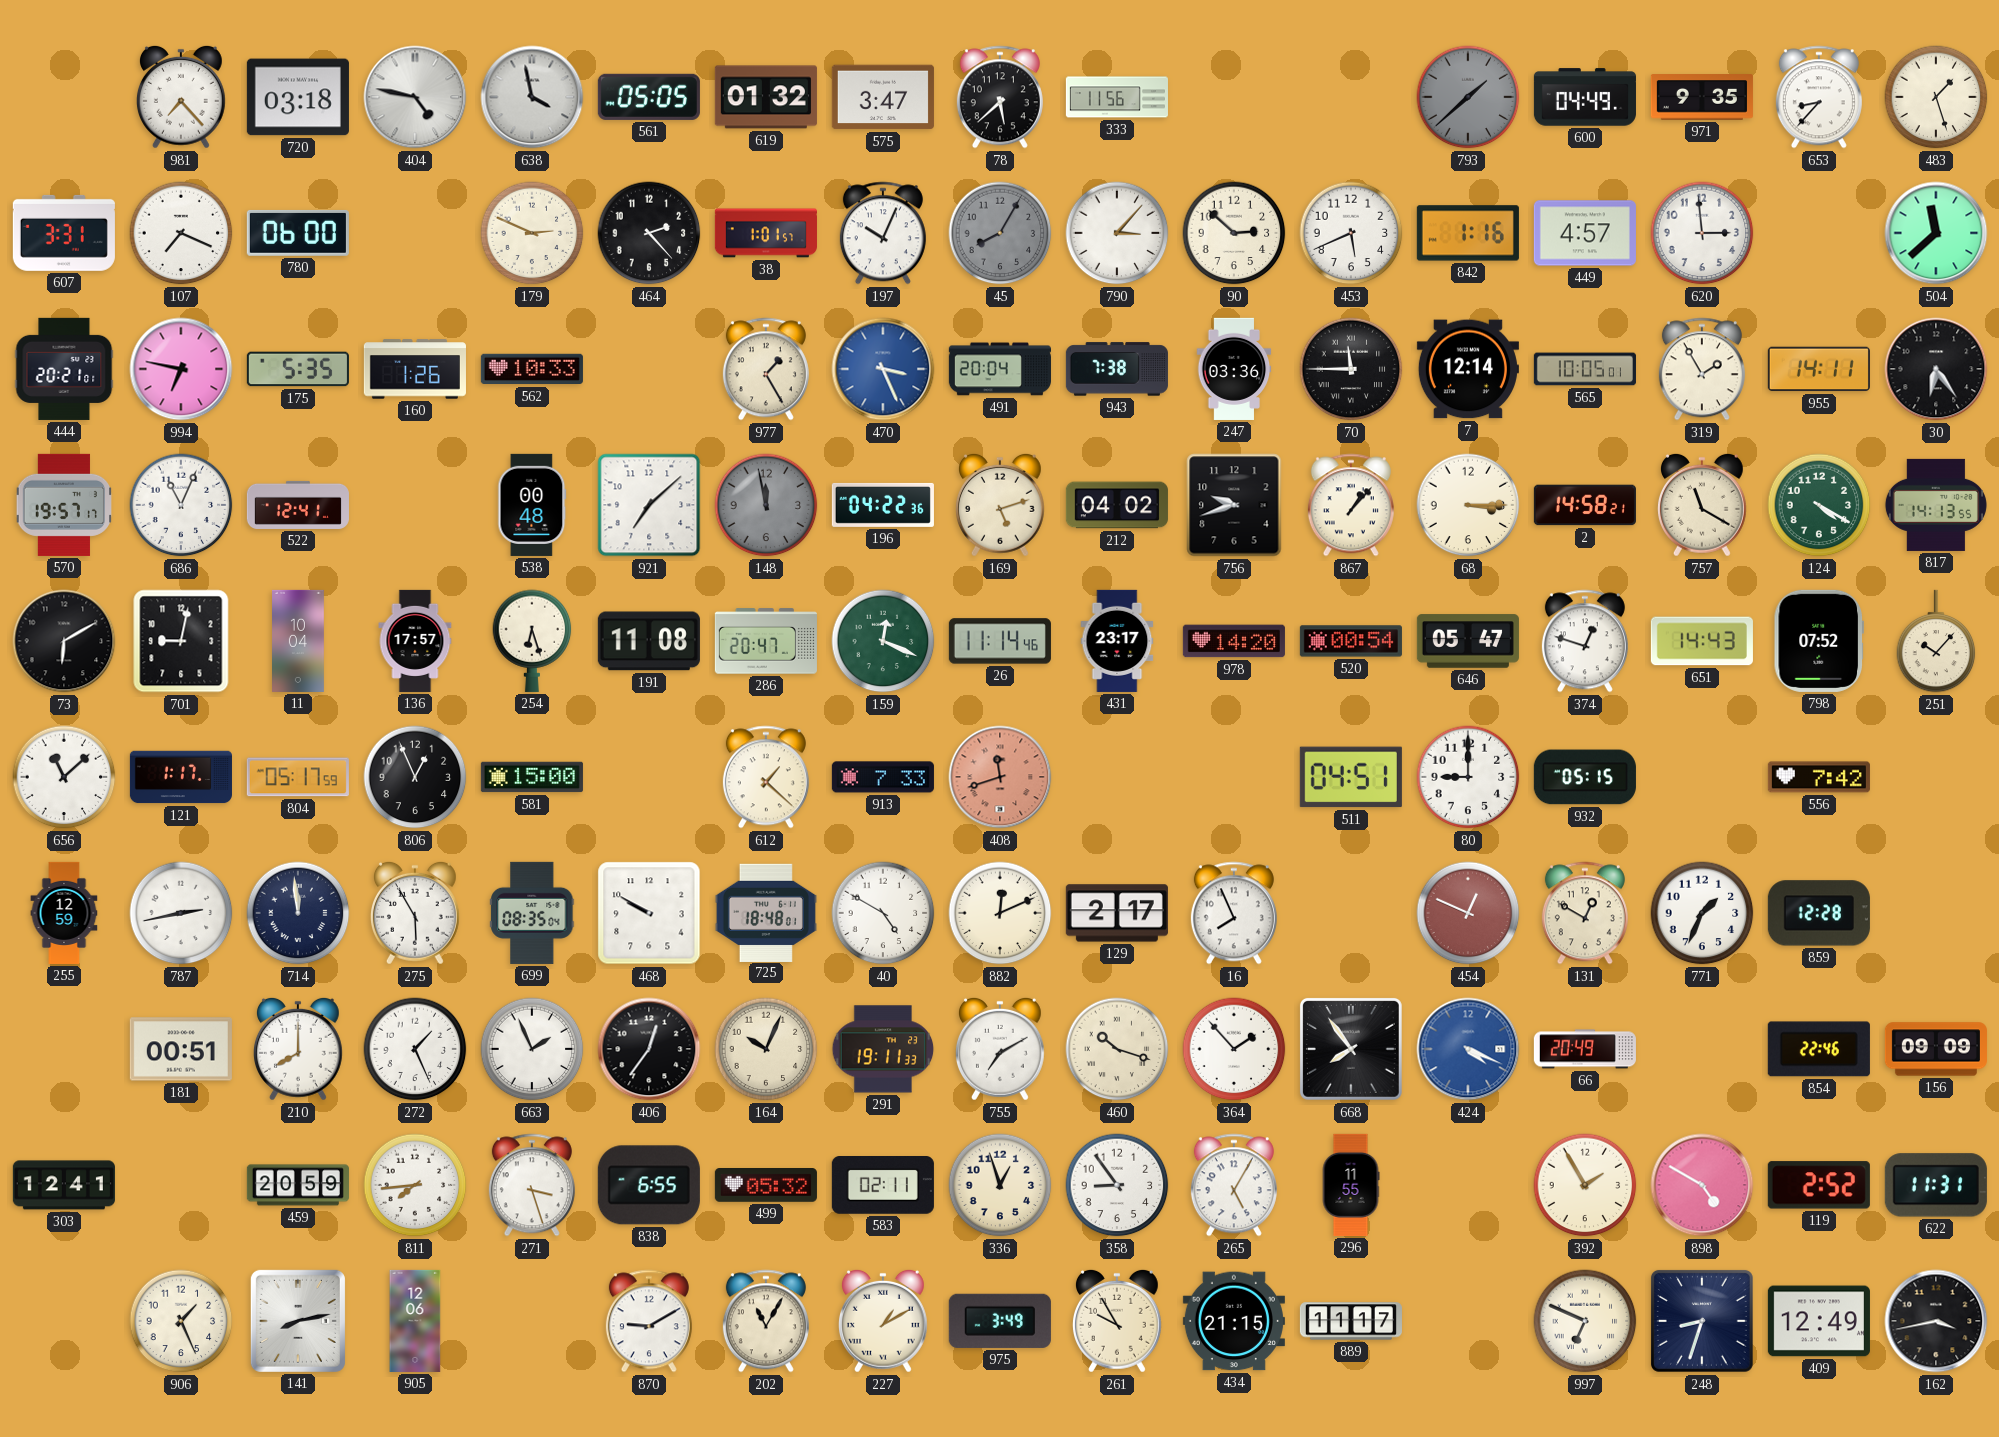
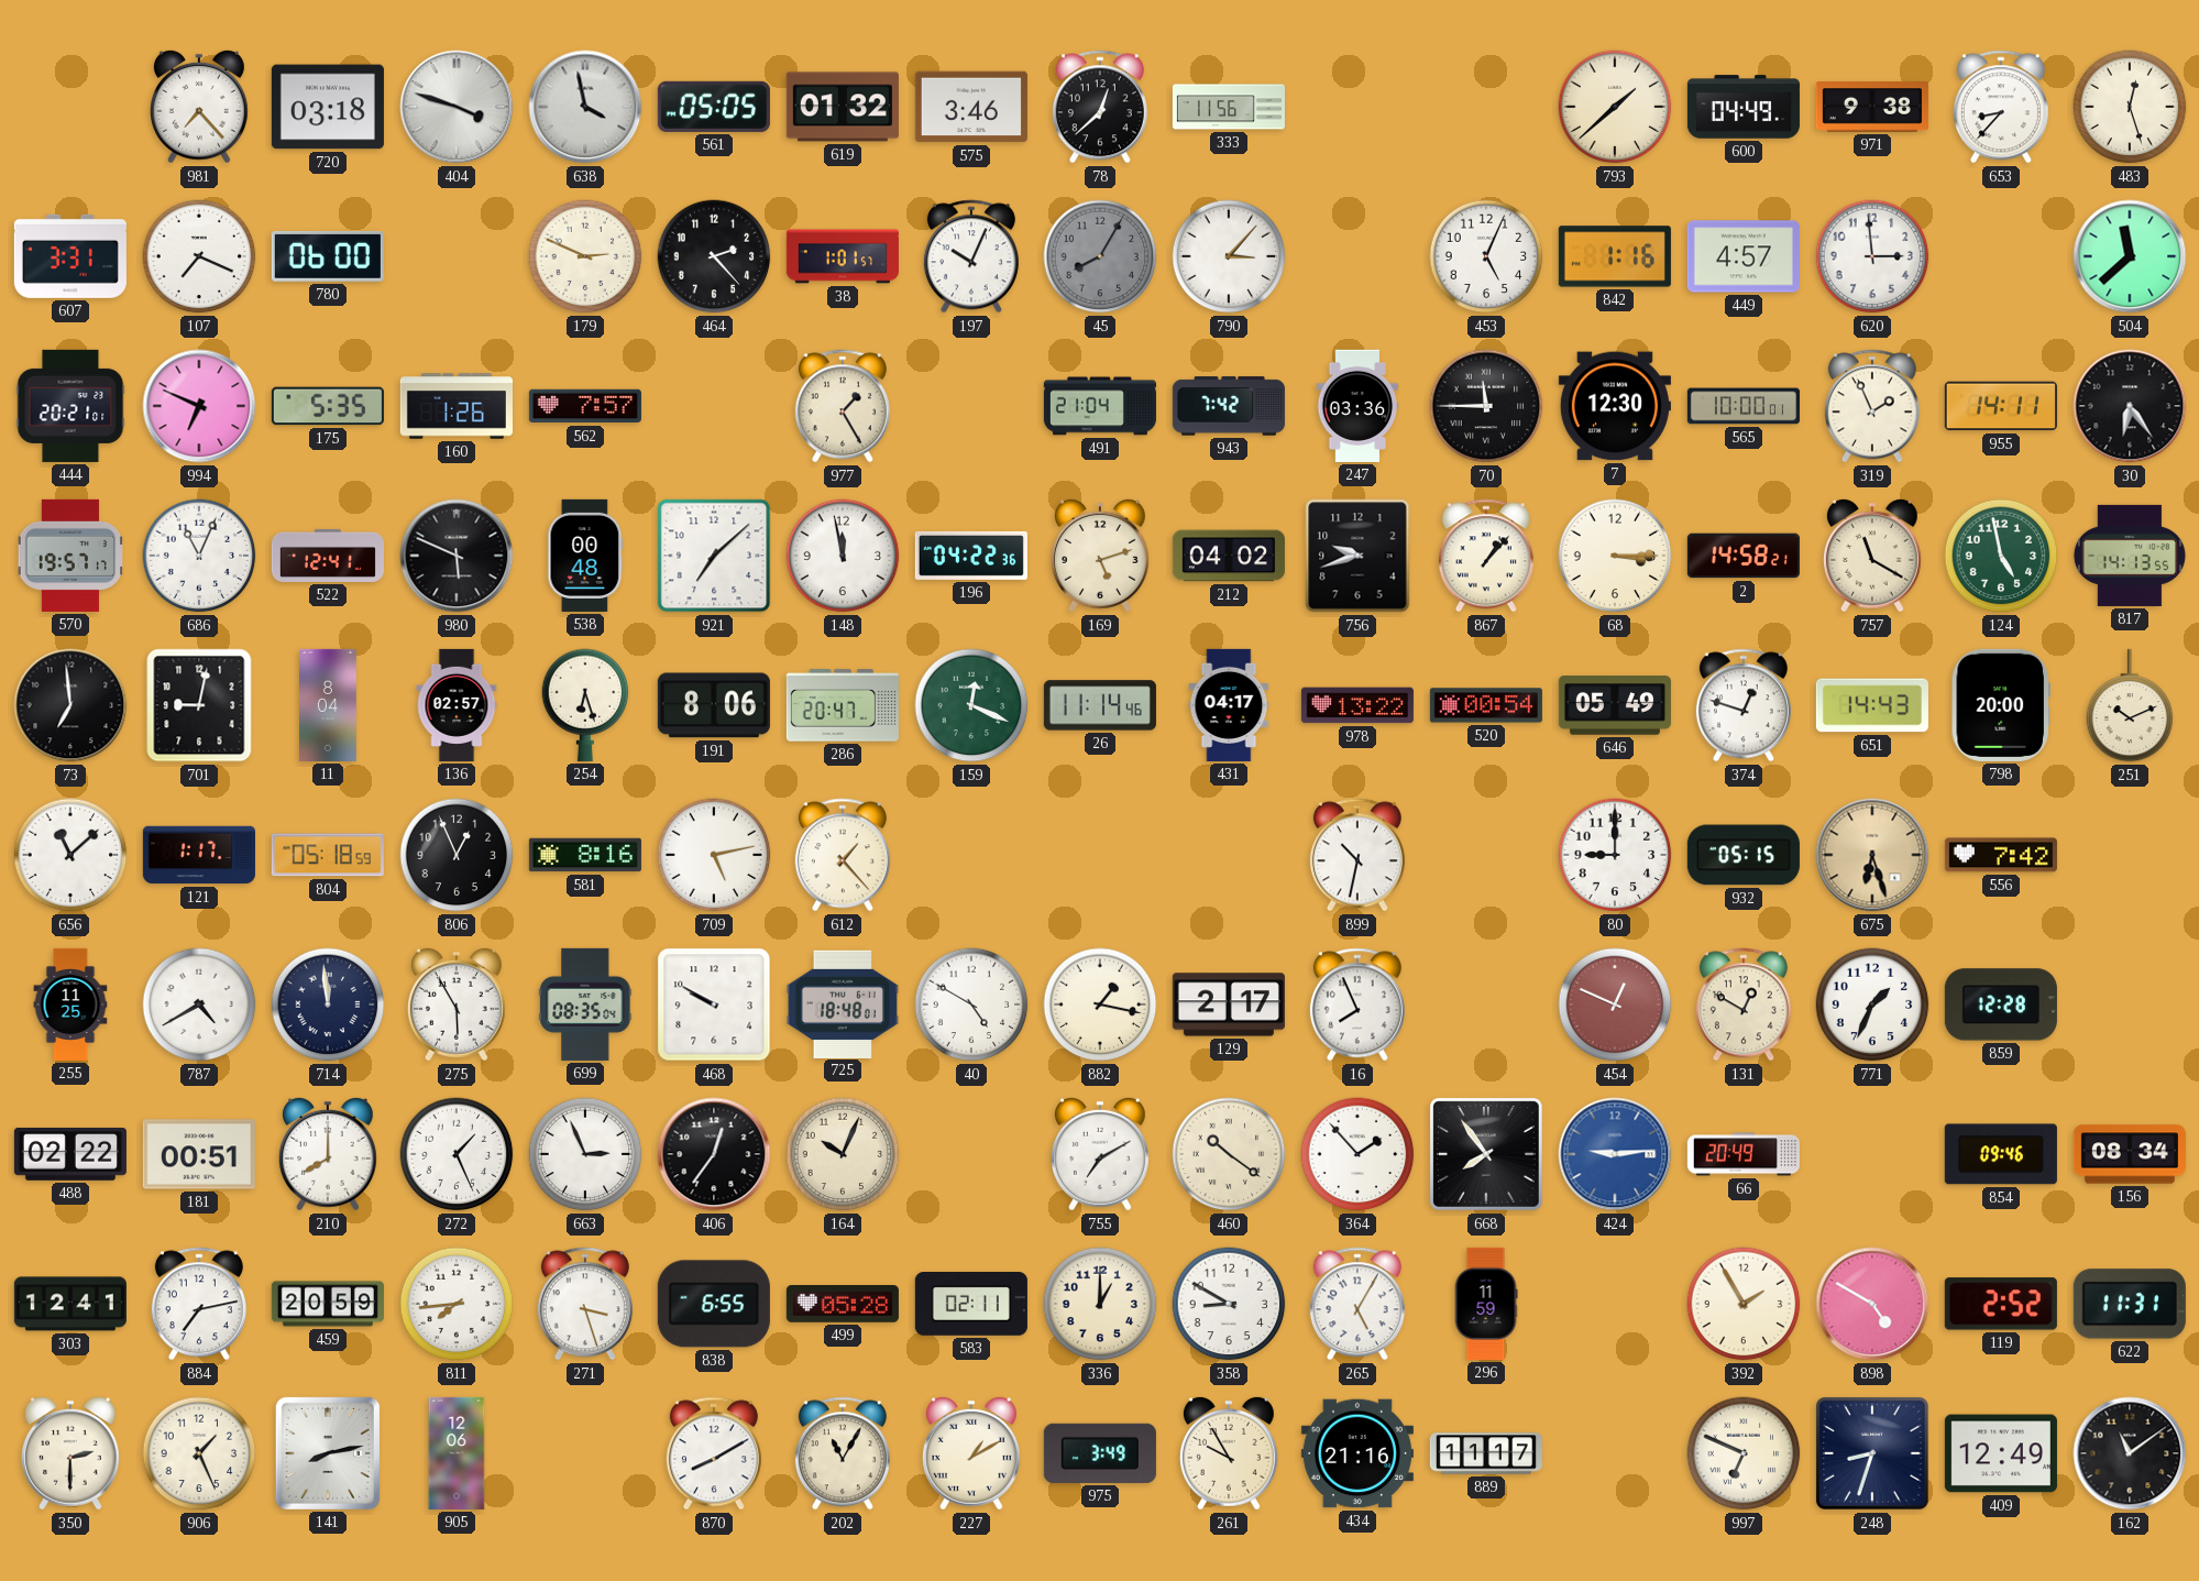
404: 4:47 -> 3:48 (457, 107)
575: 3:47 -> 3:46 (971, 107)
78: 5:38 -> 12:38 (1100, 107)
793 dial: grey -> cream (1615, 107)
971: 9:35 -> 9:38 (1872, 107)
483: 1:27 -> 12:27 (2130, 107)
90: 2:52 -> none (1234, 233)
453: 5:41 -> 5:04 (1486, 256)
994: 6:47 -> 6:49 (199, 406)
562: 10:33 -> 7:57 (585, 406)
470: 3:26 -> none (883, 369)
491: 20:04 -> 21:04 (1100, 406)
943: 7:38 -> 7:42 (1229, 406)
7: 12:14 -> 12:30 (1615, 406)
565: 10:05 -> 10:00 (1744, 406)
319: 1:55 -> 1:56 (1872, 406)
980: none -> 5:49 (457, 556)
148 dial: grey -> white (843, 556)
124: 4:20 -> 4:58 (2001, 556)
73: 6:10 -> 6:59 (70, 705)
11: 10:04 -> 8:04 (329, 705)
136: 17:57 -> 02:57 (457, 705)
191: 11:08 -> 8:06 (714, 705)
431: 23:17 -> 04:17 (1229, 705)
978: 14:20 -> 13:22 (1357, 705)
646: 05:47 -> 05:49 (1615, 705)
798: 07:52 -> 20:00 (2001, 705)
251: 10:07 -> 10:11 (2130, 705)
804: 05:17 -> 05:18 (328, 855)
581: 15:00 -> 8:16 (585, 855)
709: none -> 5:13 (714, 855)
612: 1:22 -> 1:23 (843, 855)
913: 7:33 -> none (883, 777)
408: 11:42 -> none (1000, 777)
899: none -> 10:32 (1357, 855)
511: 04:51 -> none (1351, 777)
675: none -> 6:27 (1872, 855)
255: 12:59 -> 11:25 (70, 1004)
787: 2:43 -> 4:40 (199, 1004)
882: 12:11 -> 1:17 (1100, 1004)
488: none -> 02:22 (70, 1154)
663: 1:56 -> 2:56 (585, 1154)
291: 19:11 -> none (883, 1049)
460: 10:18 -> 10:21 (1229, 1154)
424: 4:19 -> 9:14 (1615, 1154)
854: 22:46 -> 09:46 (2001, 1154)
156: 09:09 -> 08:34 (2130, 1154)
884: none -> 7:13 (199, 1304)
499: 05:32 -> 05:28 (843, 1304)
336: 12:57 -> 1:00 (1100, 1304)
358: 8:54 -> 8:50 (1229, 1304)
296: 11:55 -> 11:59 (1486, 1304)
350: none -> 2:30 (70, 1453)
870: 9:10 -> 8:10 (714, 1453)
434: 21:15 -> 21:16 (1357, 1453)
162: 3:43 -> 11:09 (2130, 1453)
